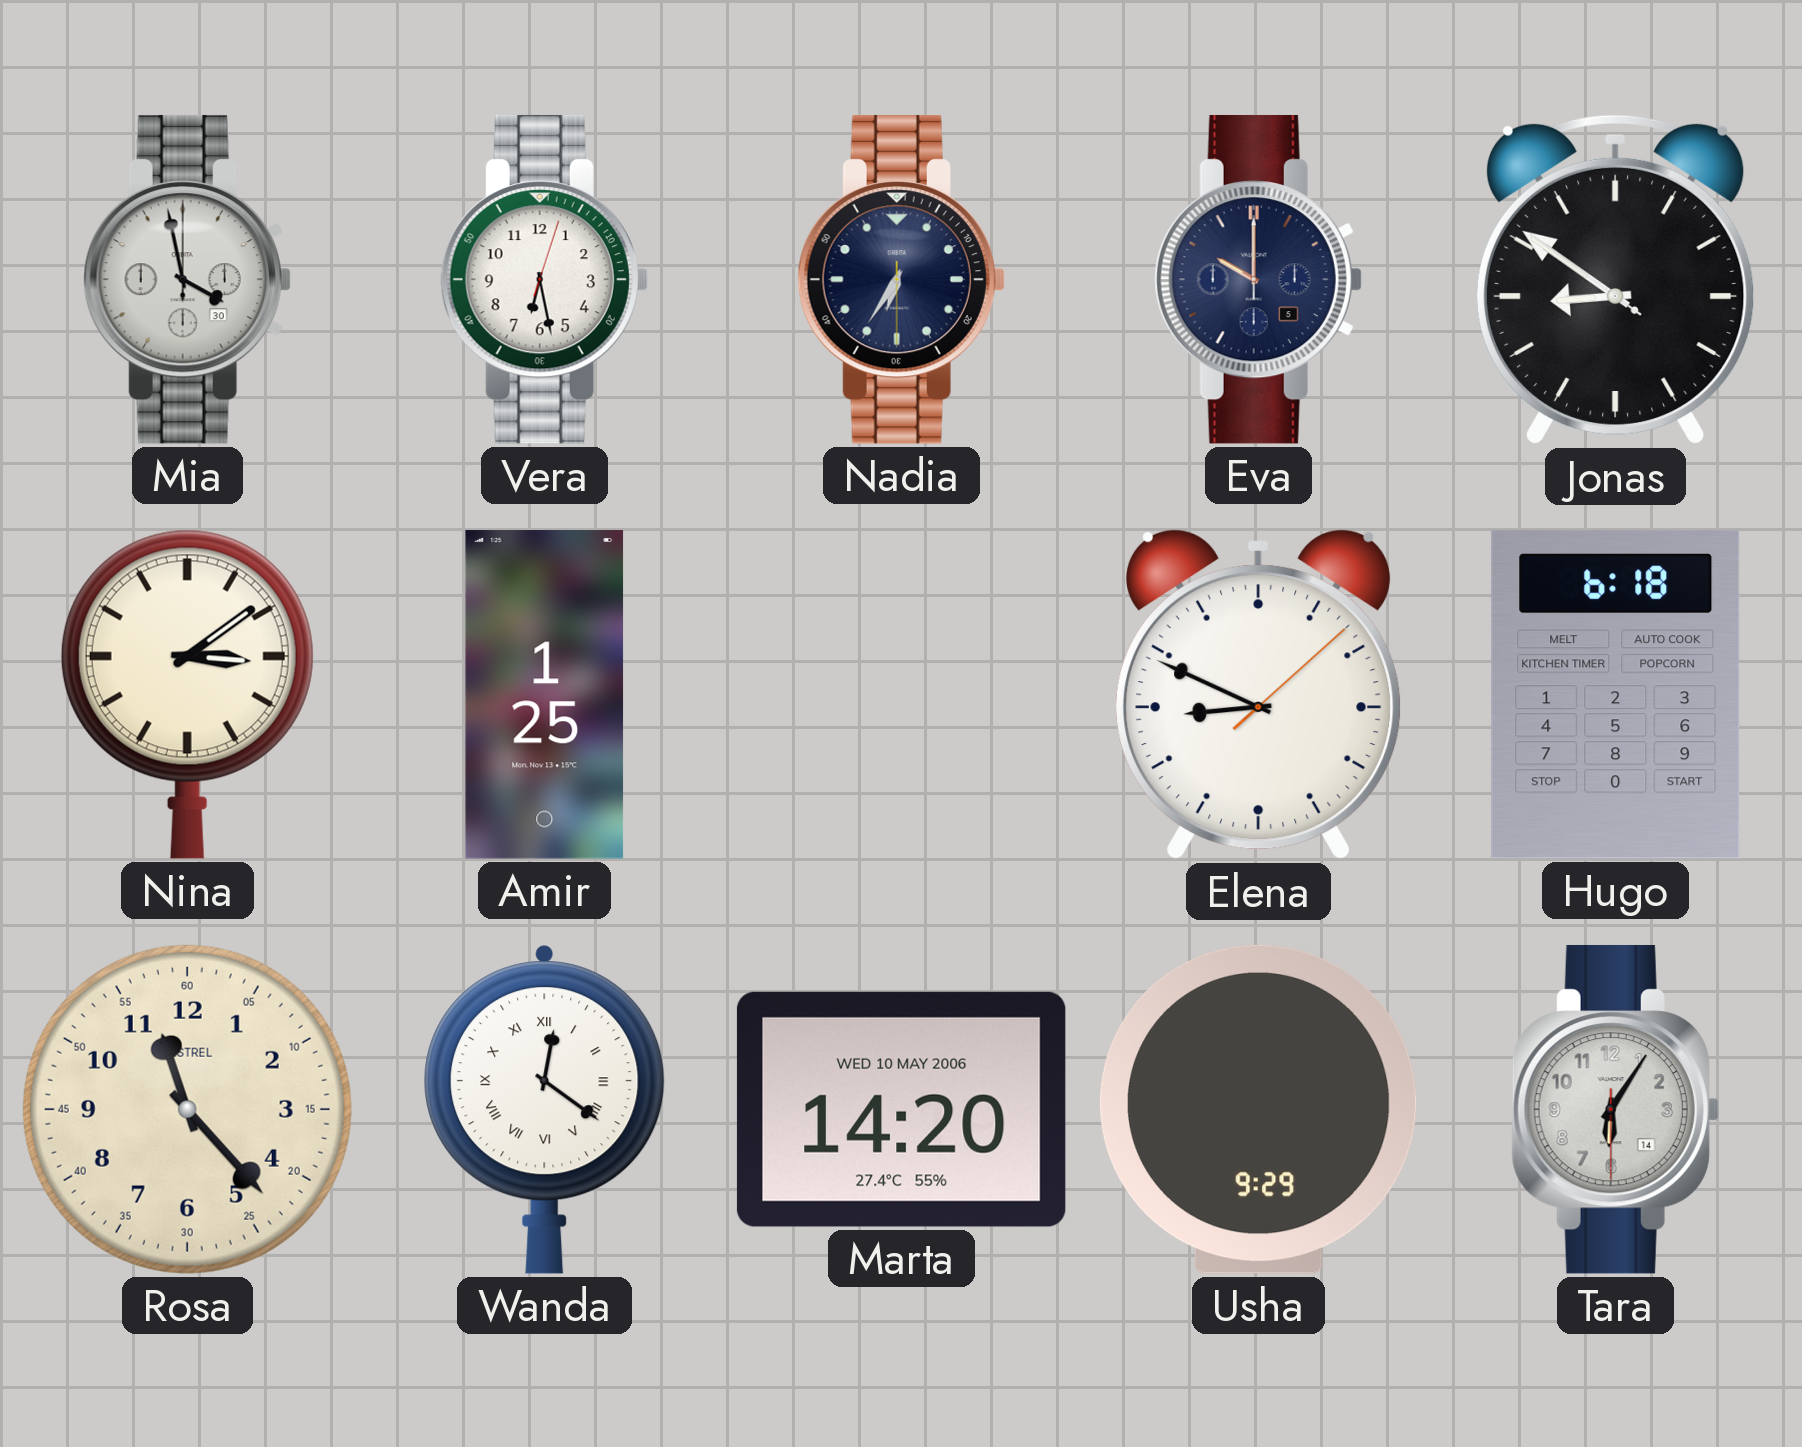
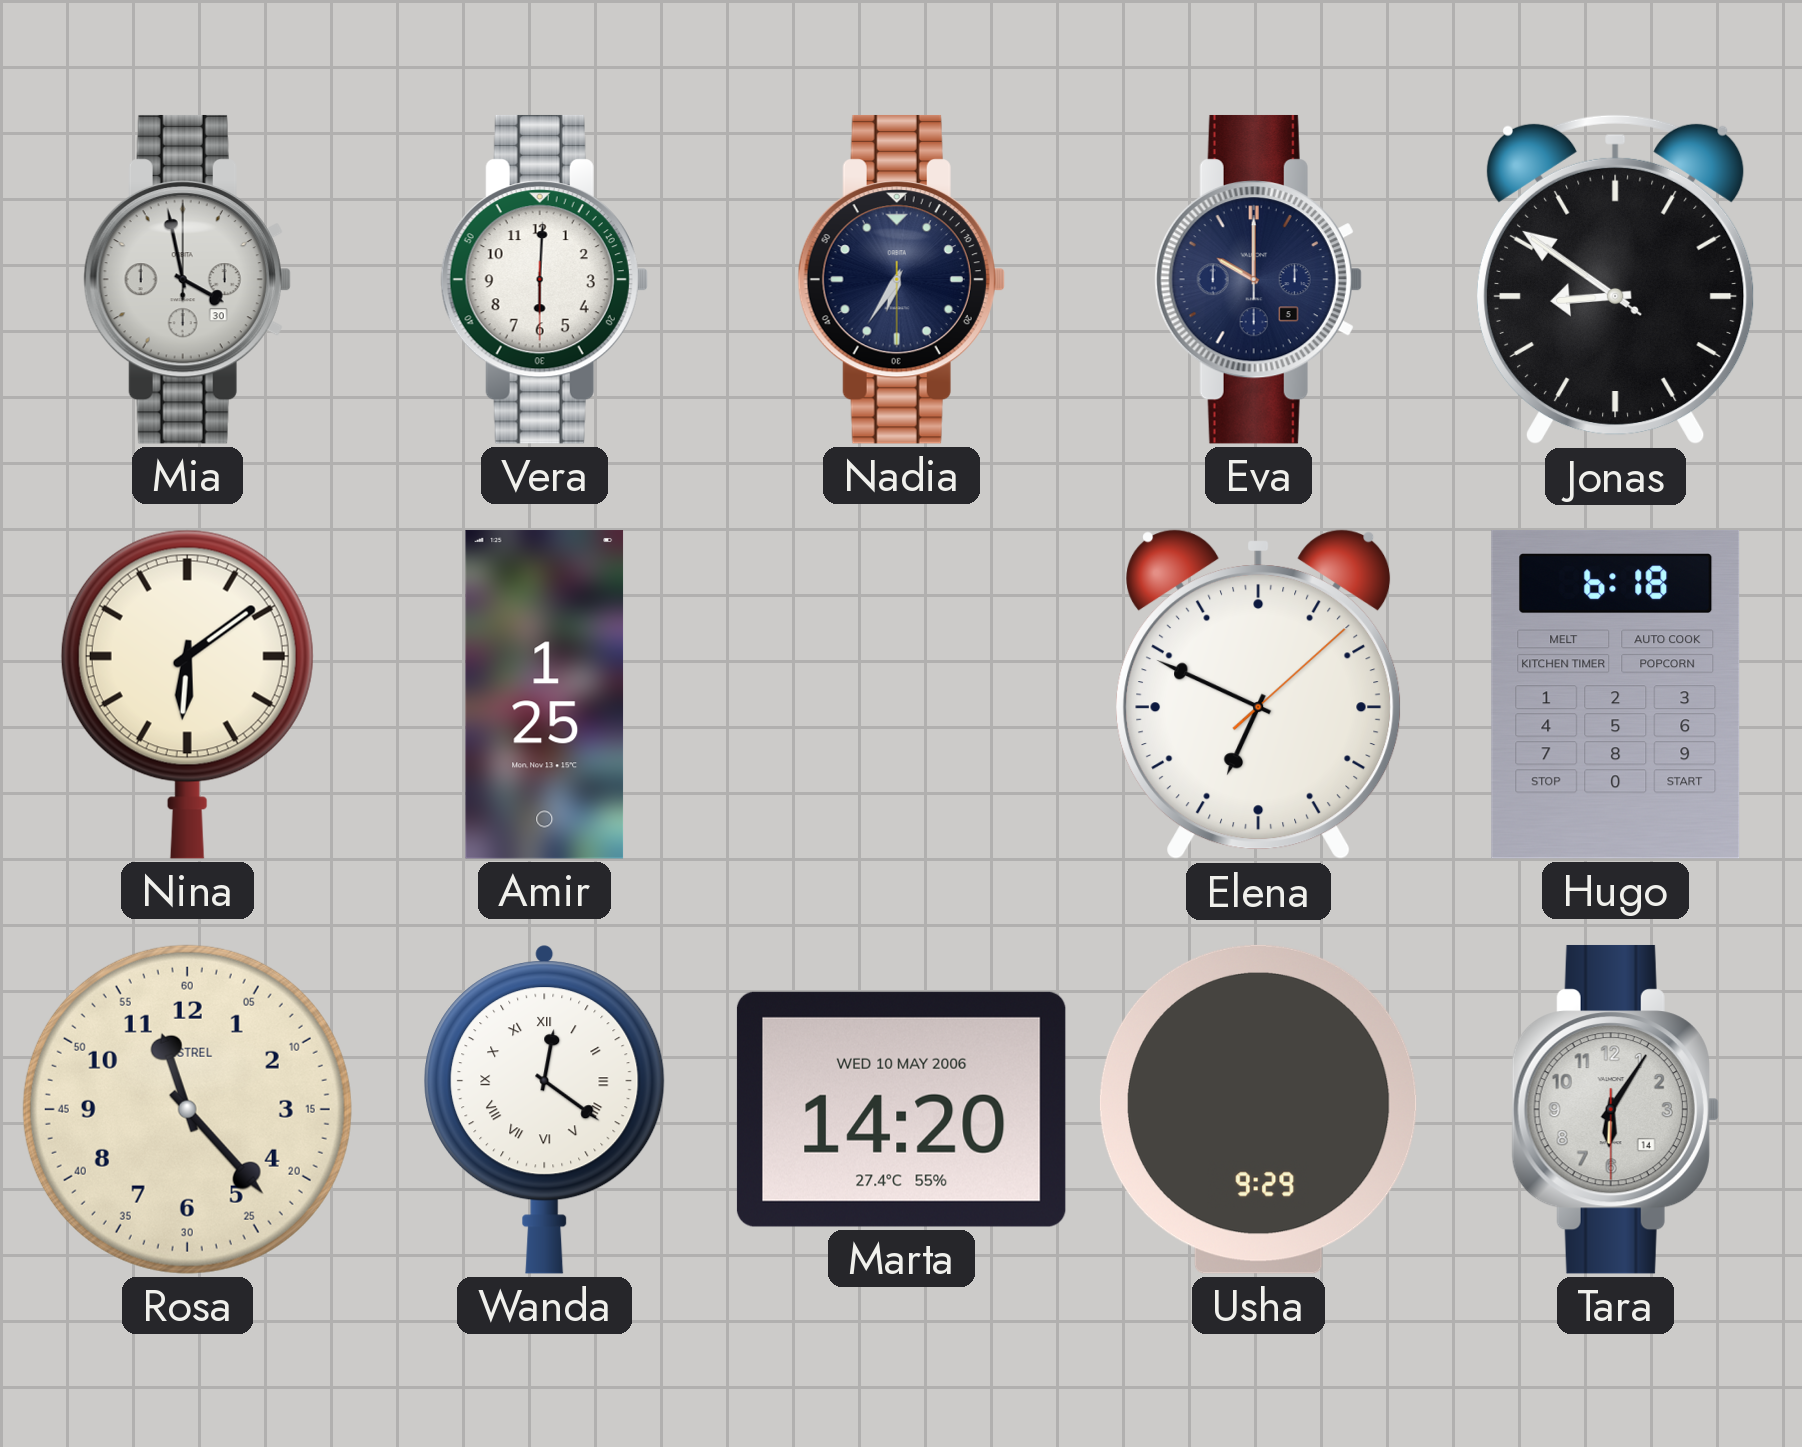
Vera: 6:28 -> 6:00 (544, 279)
Nina: 3:09 -> 6:09 (187, 694)
Elena: 8:49 -> 6:49 (1259, 695)
